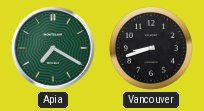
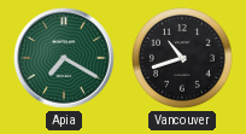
Vancouver: 8:42 -> 10:42 (183, 59)
